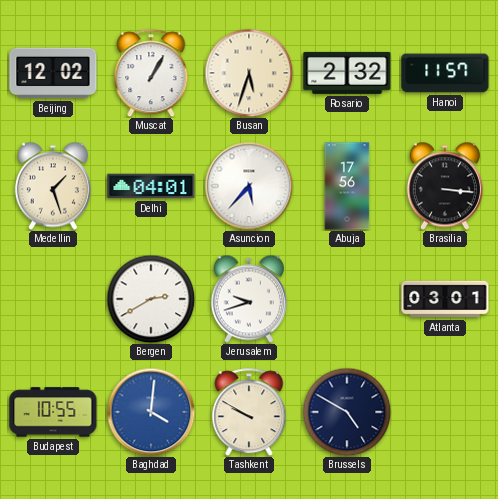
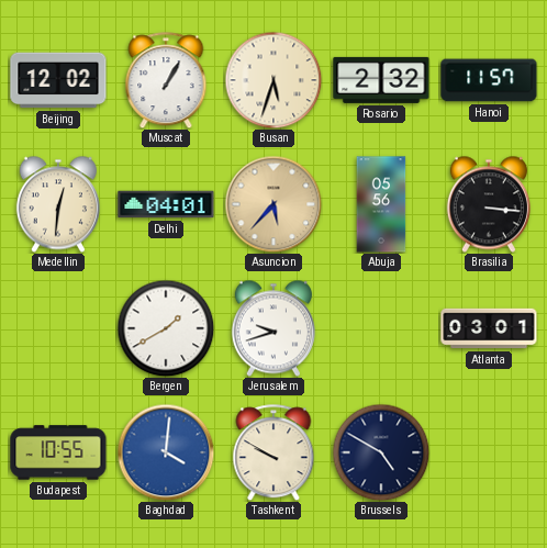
Medellin: 1:27 -> 12:31 (58, 204)
Asuncion dial: white -> champagne (273, 204)
Abuja: 17:56 -> 05:56 (381, 204)
Bergen: 2:40 -> 1:40 (166, 328)
